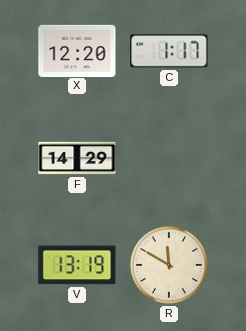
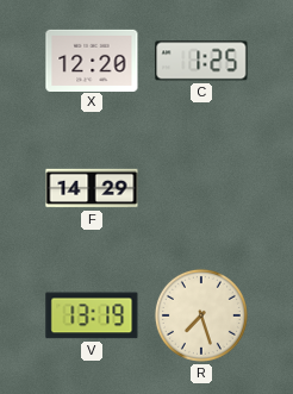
C: 1:17 -> 1:25 (201, 61)
R: 11:50 -> 7:27 (201, 315)
